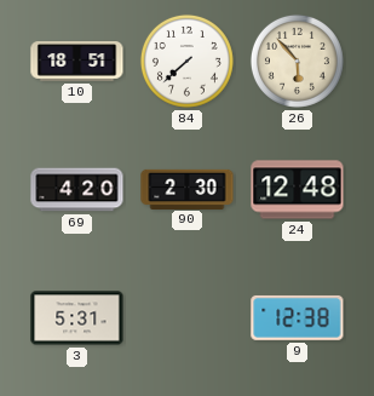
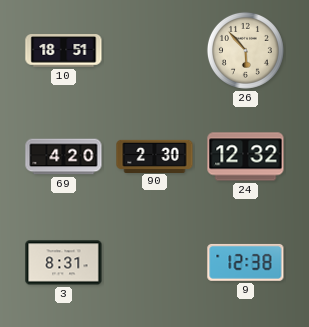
84: 7:38 -> none (186, 61)
24: 12:48 -> 12:32 (246, 157)
3: 5:31 -> 8:31 (64, 263)
